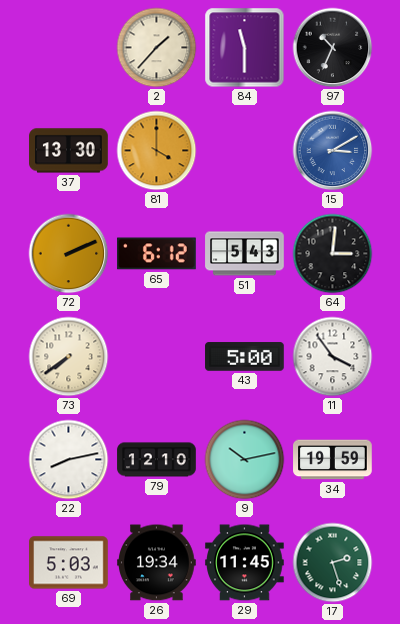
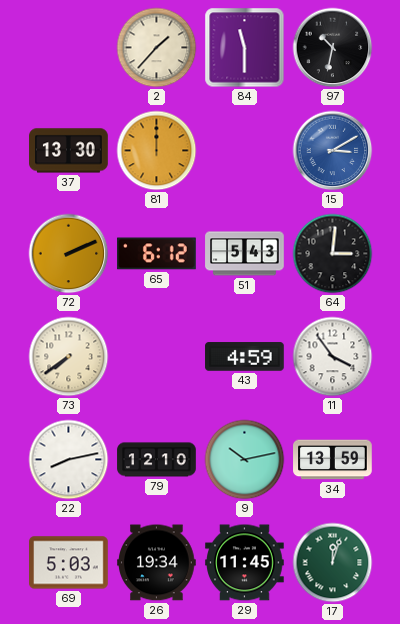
97: 10:34 -> 10:32 (333, 48)
81: 4:00 -> 12:00 (157, 151)
43: 5:00 -> 4:59 (245, 357)
34: 19:59 -> 13:59 (333, 460)
17: 2:27 -> 12:03 (333, 563)
